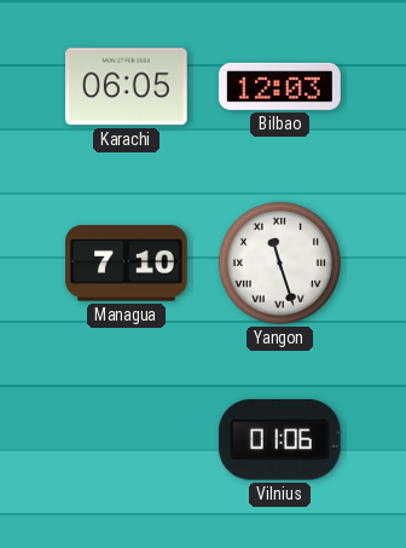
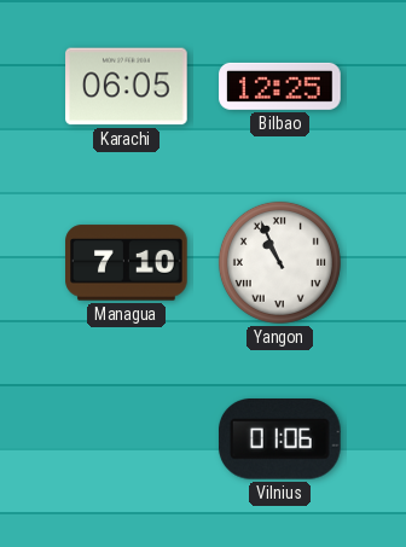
Bilbao: 12:03 -> 12:25 (280, 86)
Yangon: 11:27 -> 10:56 (279, 262)
